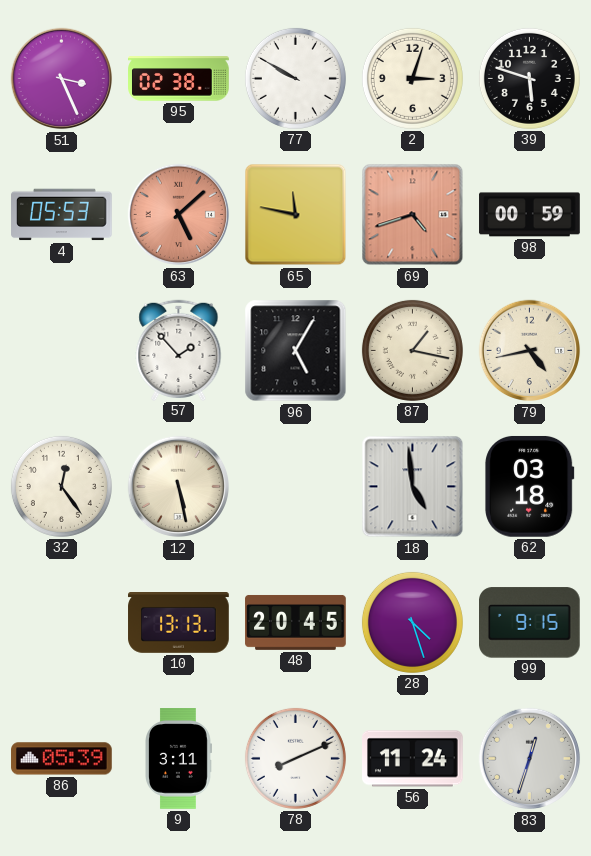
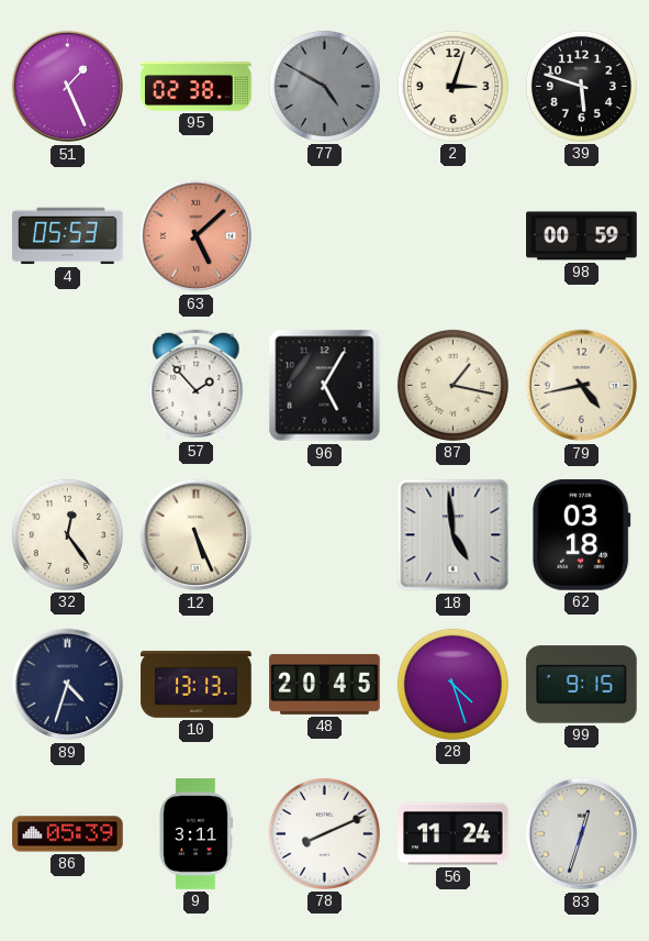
51: 3:26 -> 1:26 (68, 87)
77: 9:50 -> 4:50 (324, 86)
77 dial: white -> grey (324, 86)
65: 11:47 -> none (296, 215)
69: 4:42 -> none (413, 215)
12: 5:28 -> 5:26 (197, 535)
89: none -> 4:33 (68, 685)
